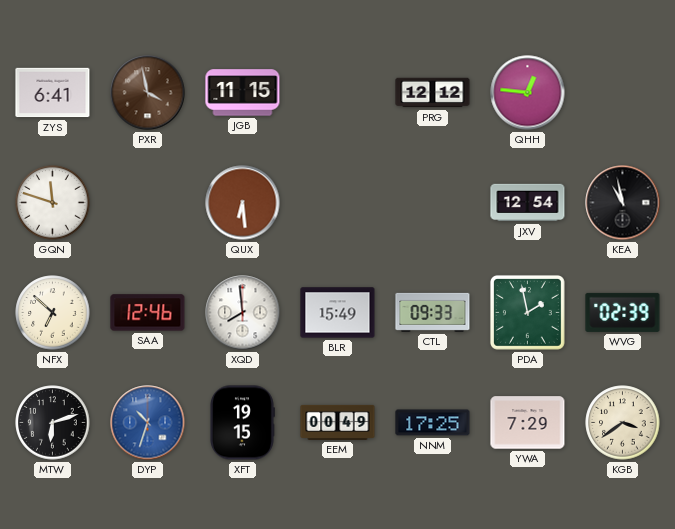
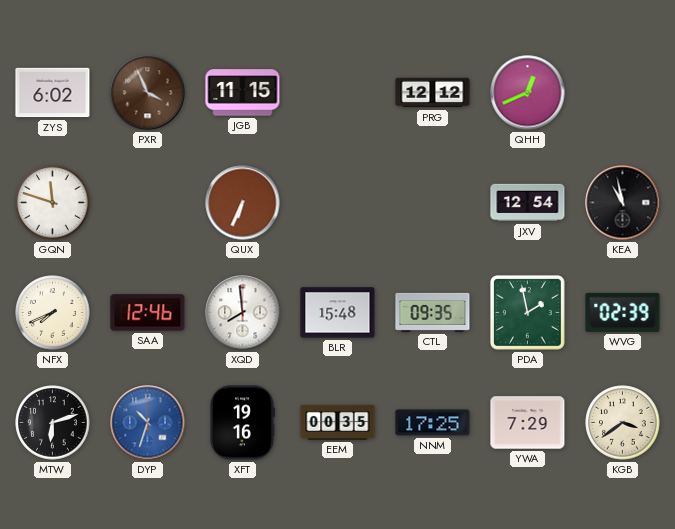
ZYS: 6:41 -> 6:02 (53, 93)
PXR: 3:58 -> 3:56 (148, 93)
QHH: 12:46 -> 12:41 (528, 93)
QUX: 6:29 -> 6:34 (243, 203)
NFX: 6:52 -> 7:41 (53, 313)
BLR: 15:49 -> 15:48 (338, 313)
CTL: 09:33 -> 09:35 (433, 312)
XFT: 19:15 -> 19:16 (242, 423)
EEM: 00:49 -> 00:35 (338, 422)
